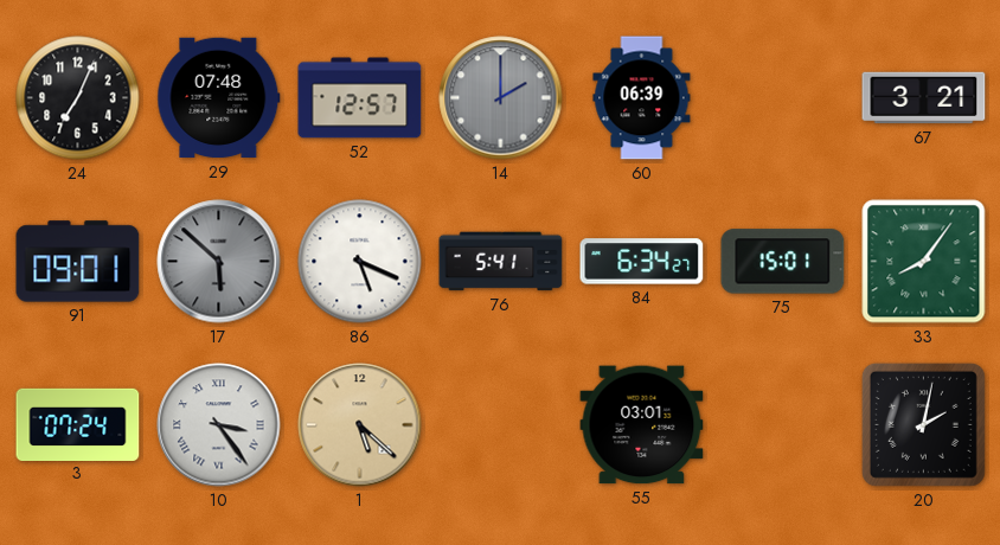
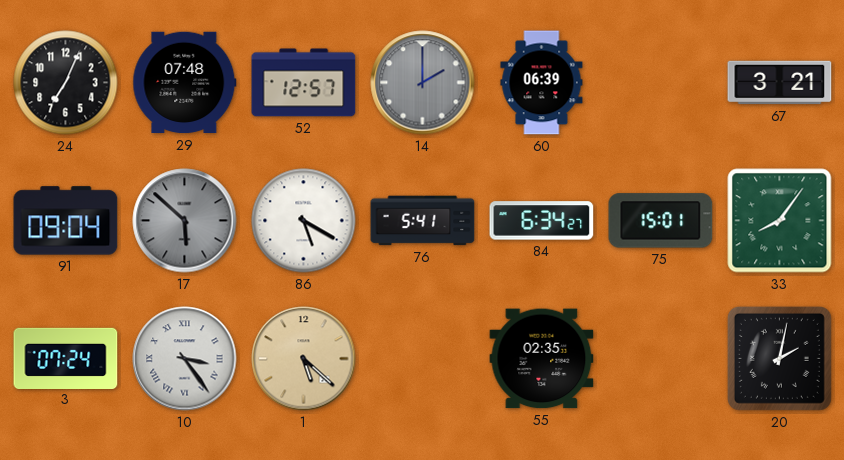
91: 09:01 -> 09:04 (66, 221)
86: 5:19 -> 5:20 (304, 221)
55: 03:01 -> 02:35 (542, 359)
